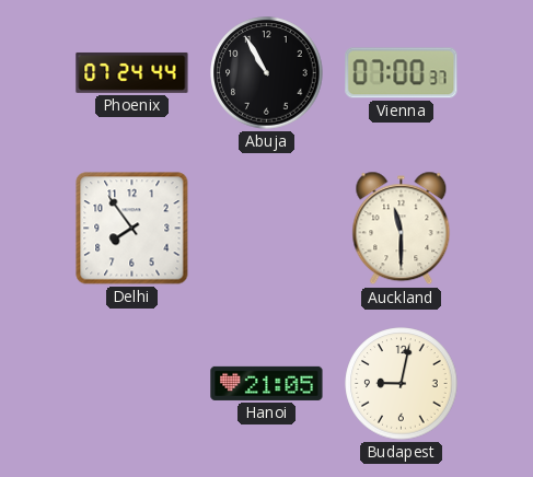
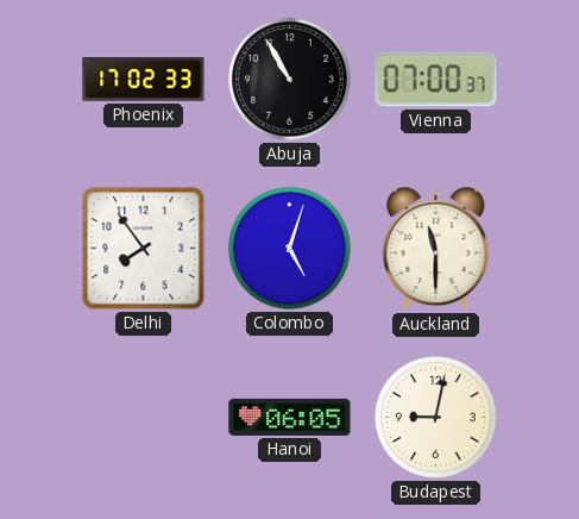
Phoenix: 07:24 -> 17:02 (144, 79)
Colombo: none -> 5:03 (290, 249)
Hanoi: 21:05 -> 06:05 (290, 417)
